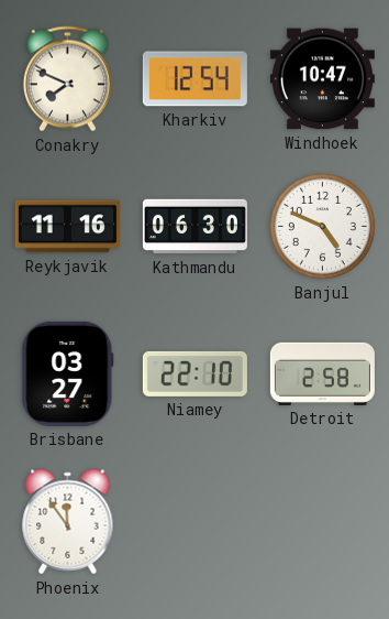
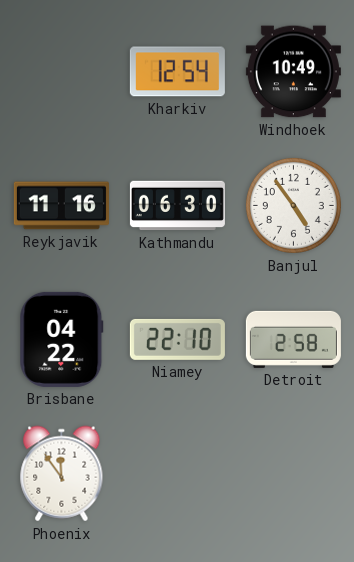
Conakry: 7:49 -> none (67, 79)
Windhoek: 10:47 -> 10:49 (293, 72)
Banjul: 4:49 -> 4:54 (293, 205)
Brisbane: 03:27 -> 04:22 (62, 339)
